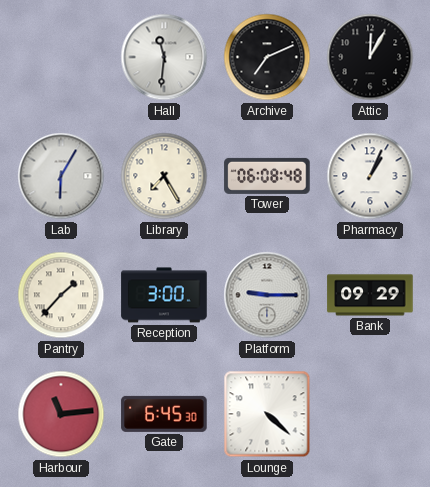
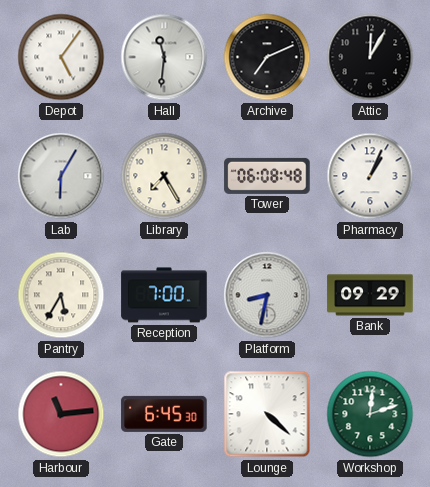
Depot: none -> 5:06 (61, 57)
Pantry: 1:37 -> 5:35 (61, 295)
Reception: 3:00 -> 7:00 (164, 295)
Platform: 9:15 -> 8:32 (267, 295)
Workshop: none -> 12:12 (370, 414)
